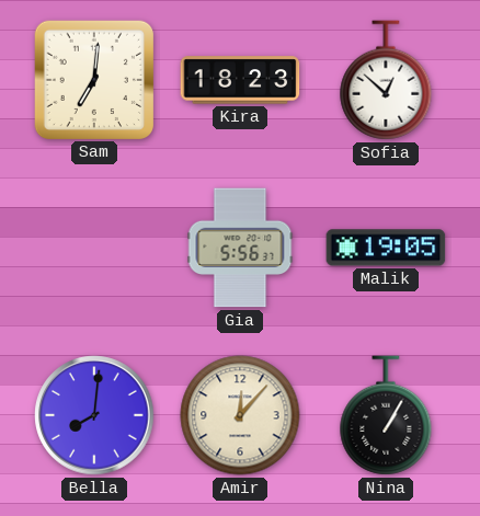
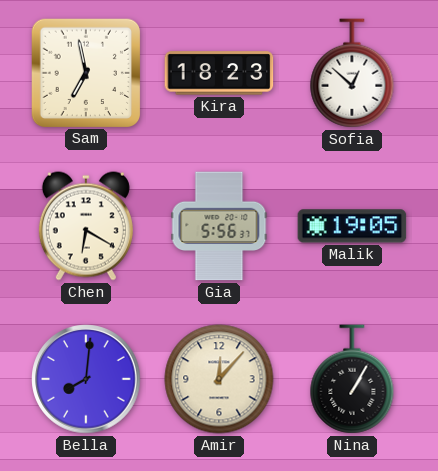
Sam: 7:01 -> 6:58 (85, 72)
Chen: none -> 6:20 (86, 226)
